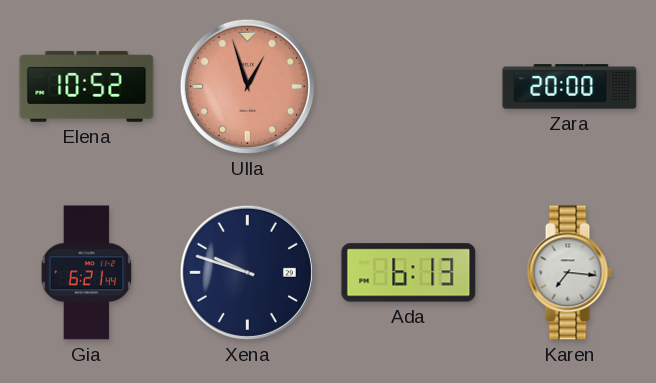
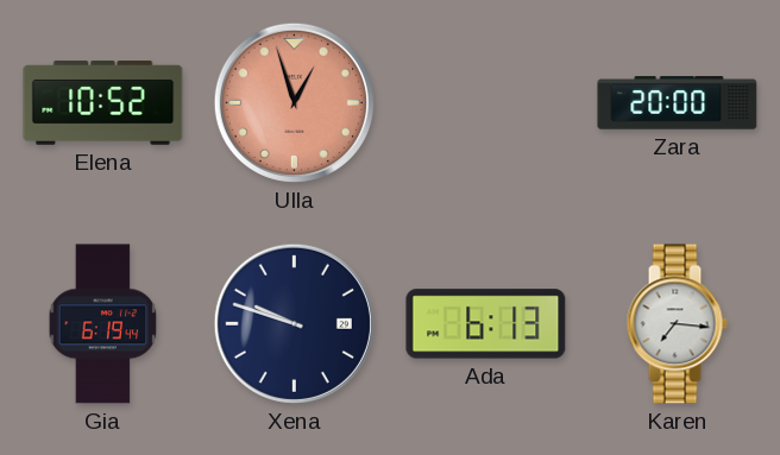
Gia: 6:21 -> 6:19 (103, 324)
